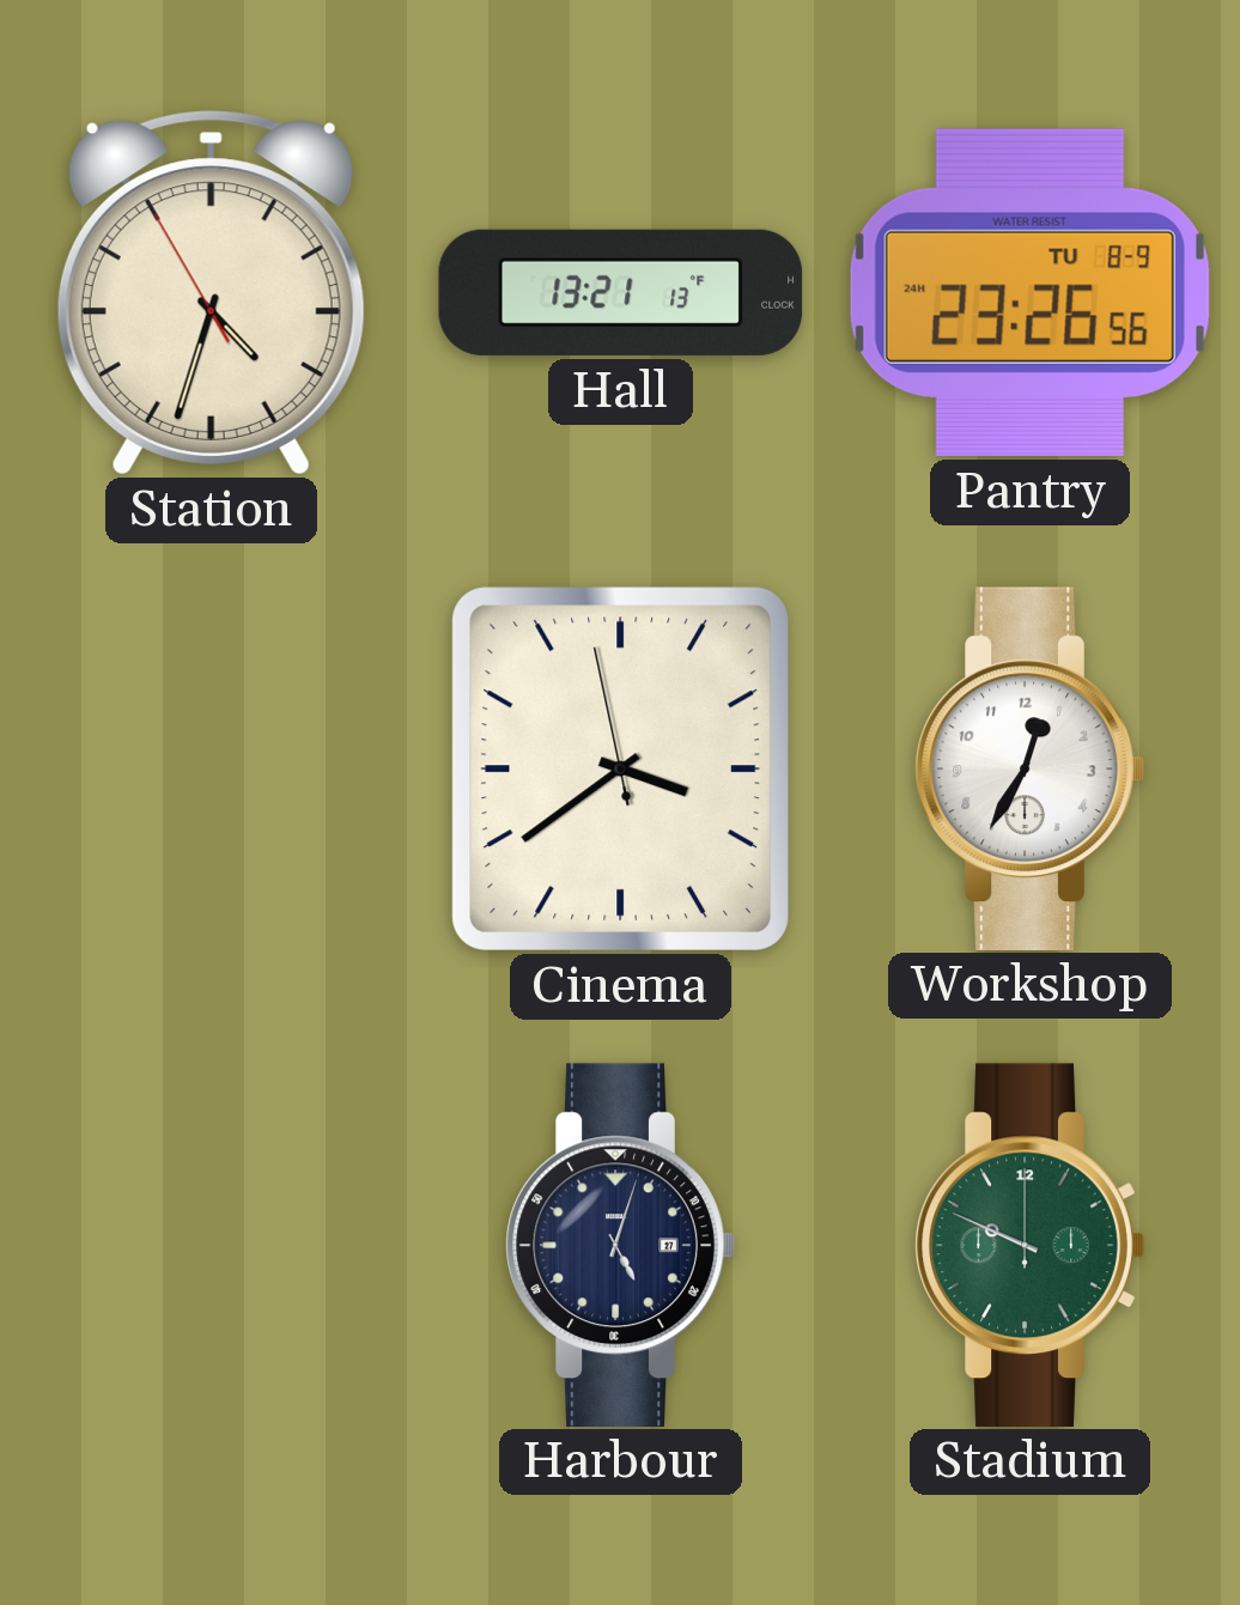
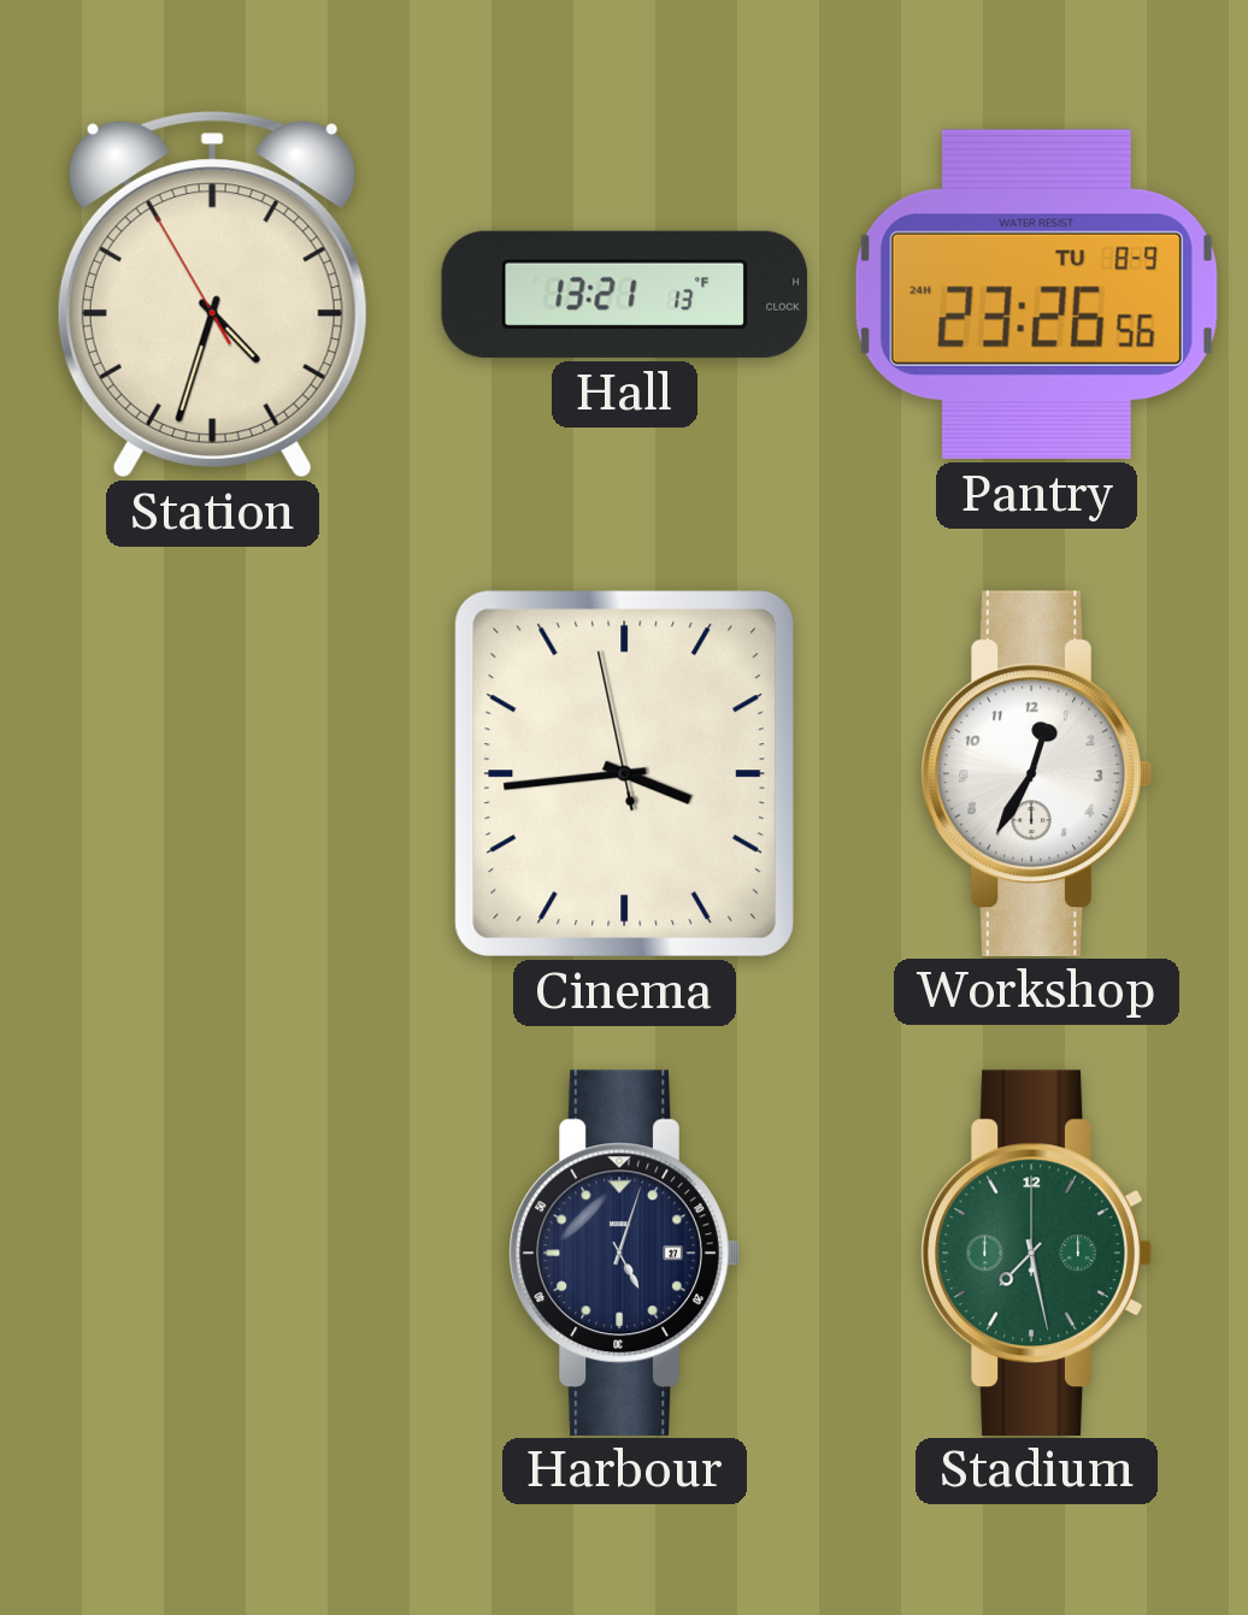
Cinema: 3:38 -> 3:43 (624, 773)
Stadium: 9:49 -> 7:28 (1036, 1252)
